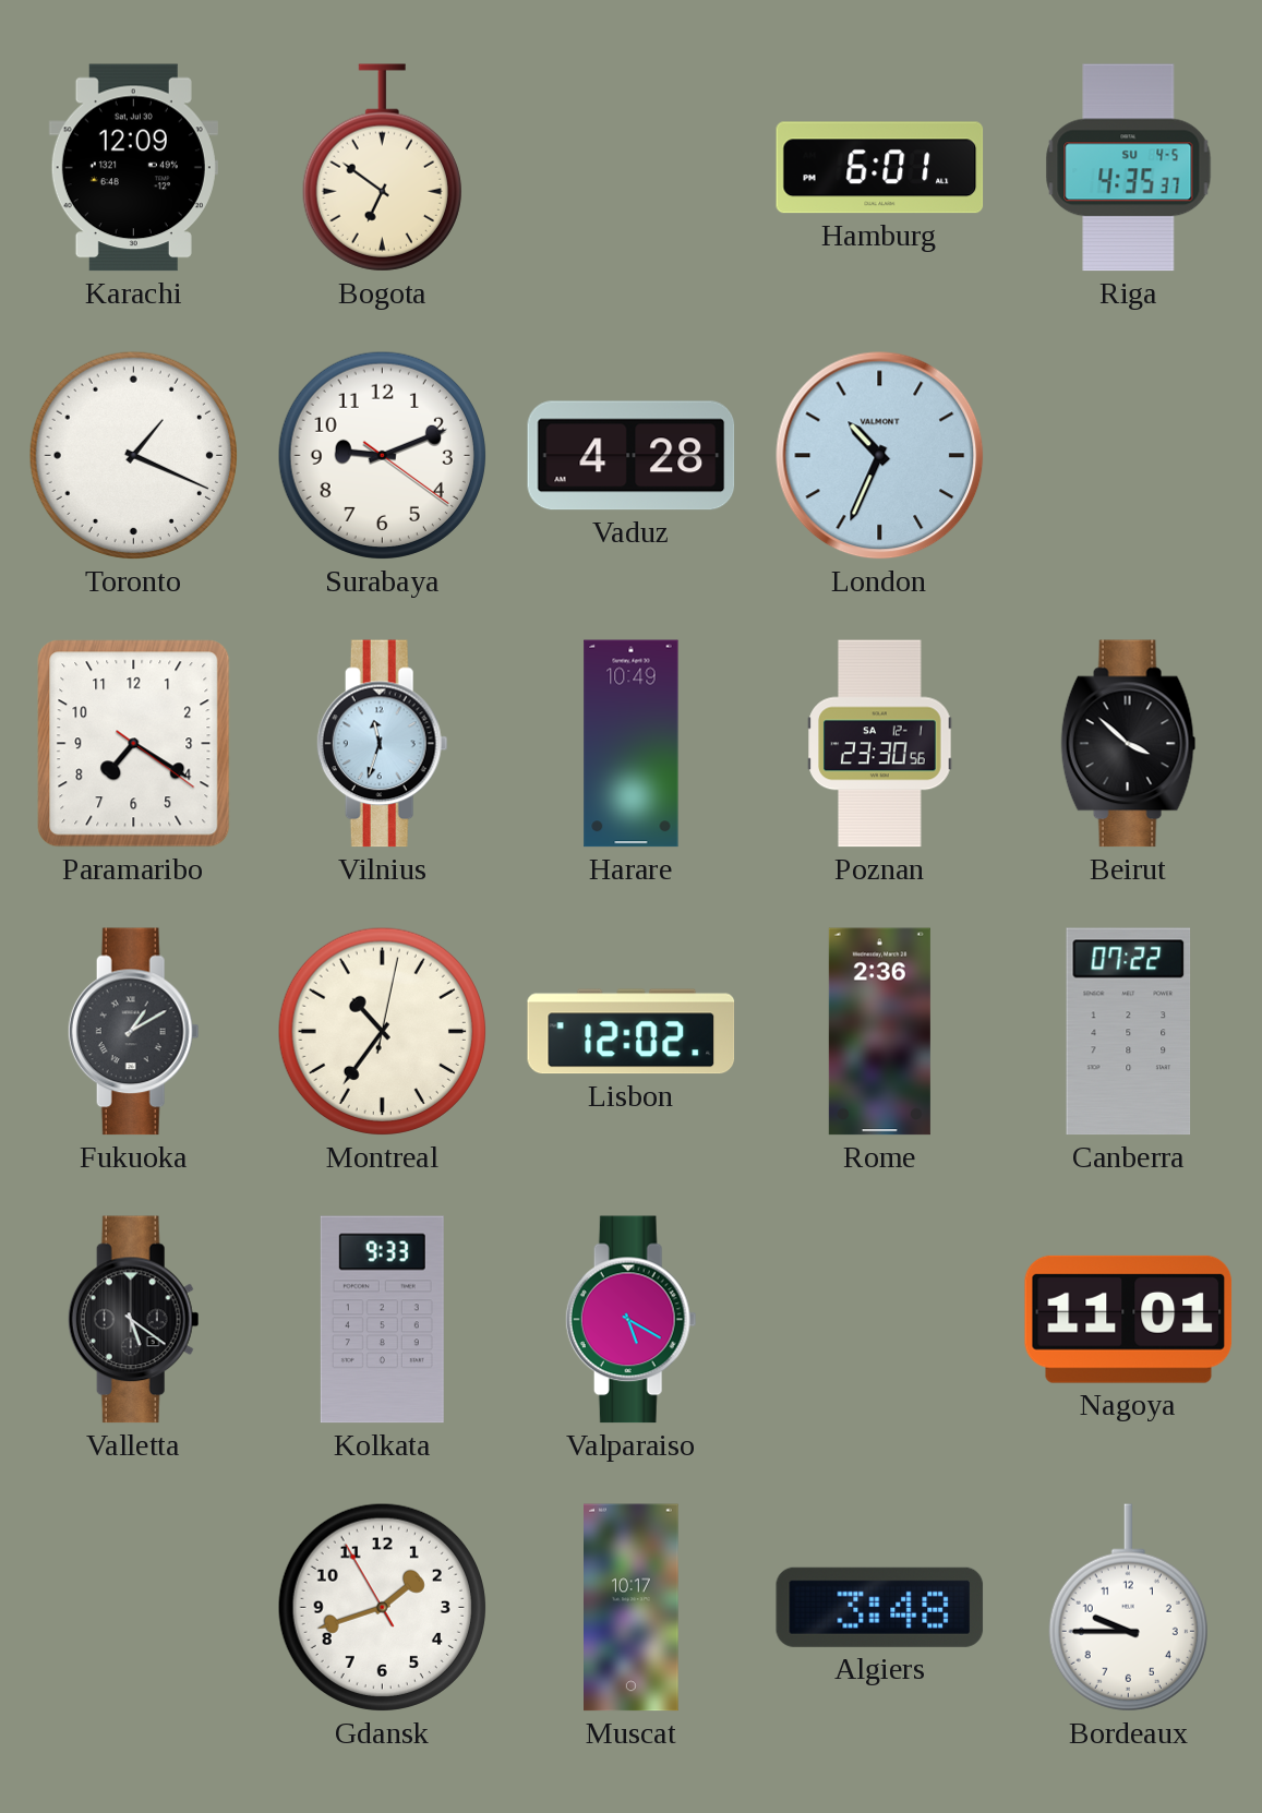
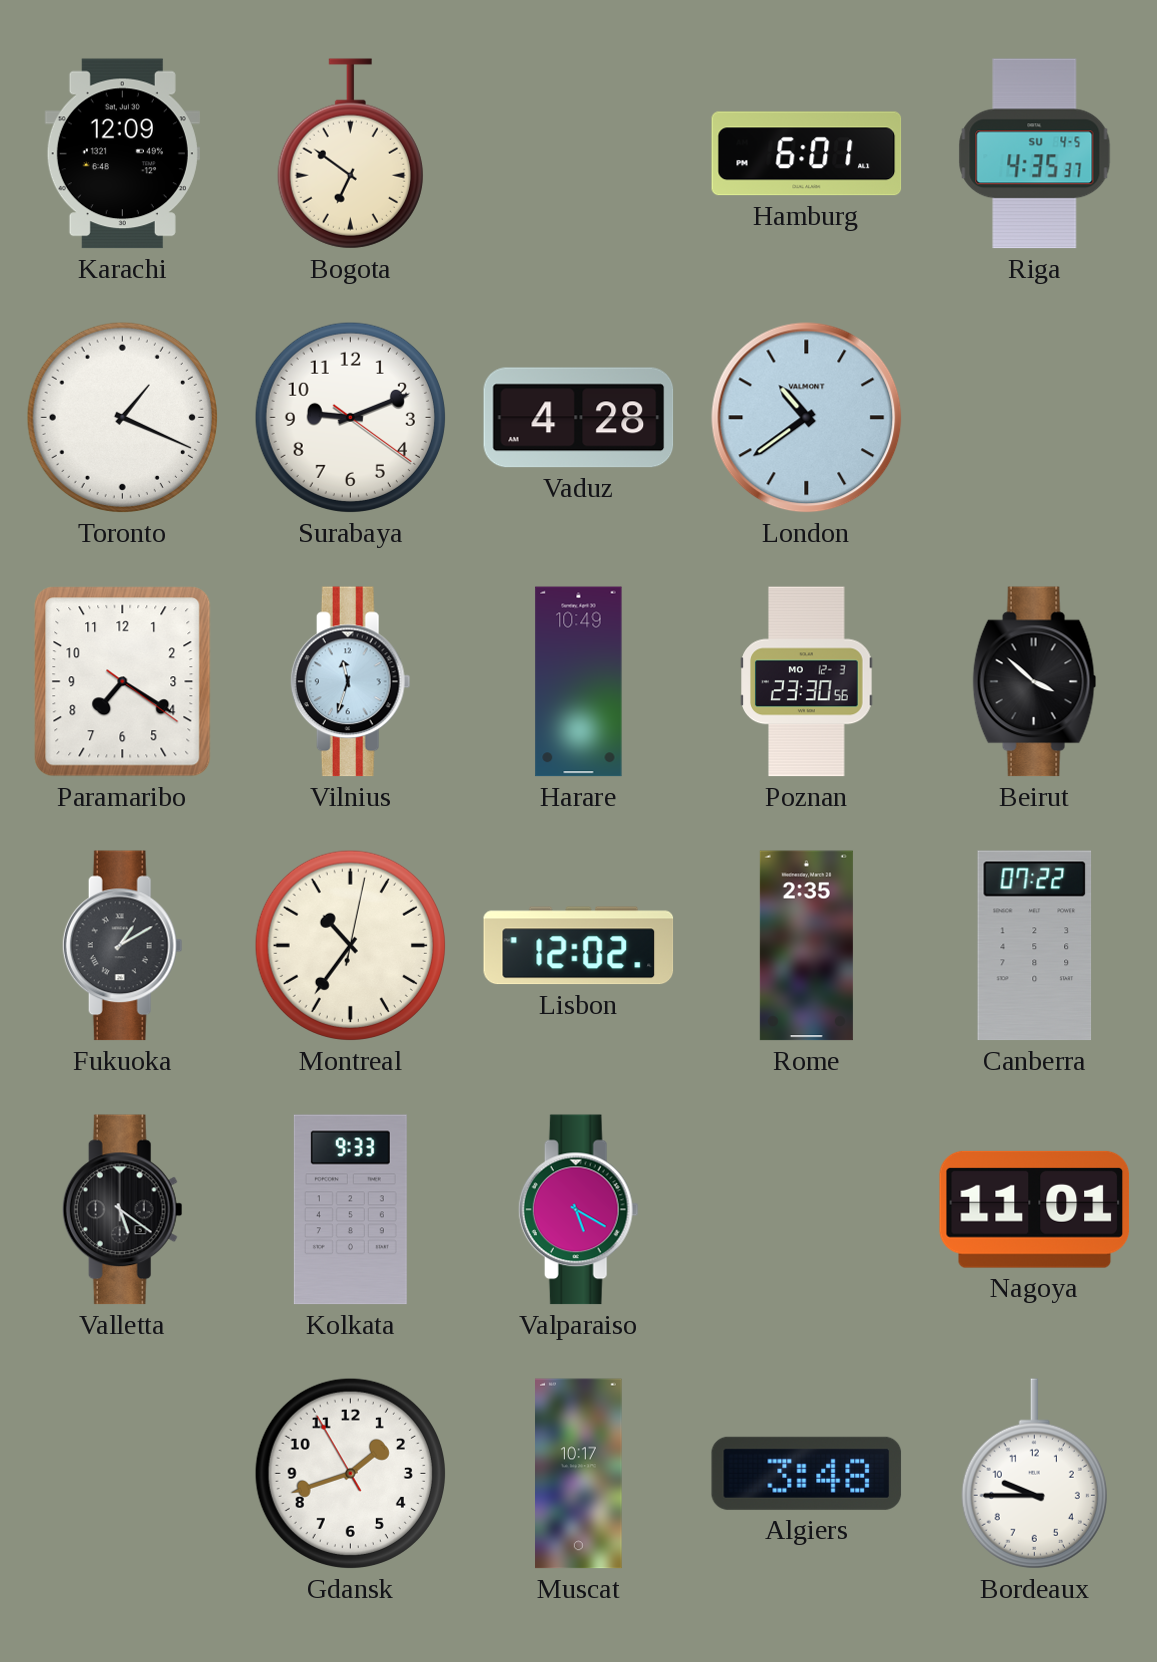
London: 10:34 -> 10:39 (807, 418)
Poznan date: SA 12-1 -> MO 12-3 (807, 682)
Rome: 2:36 -> 2:35 (806, 946)
